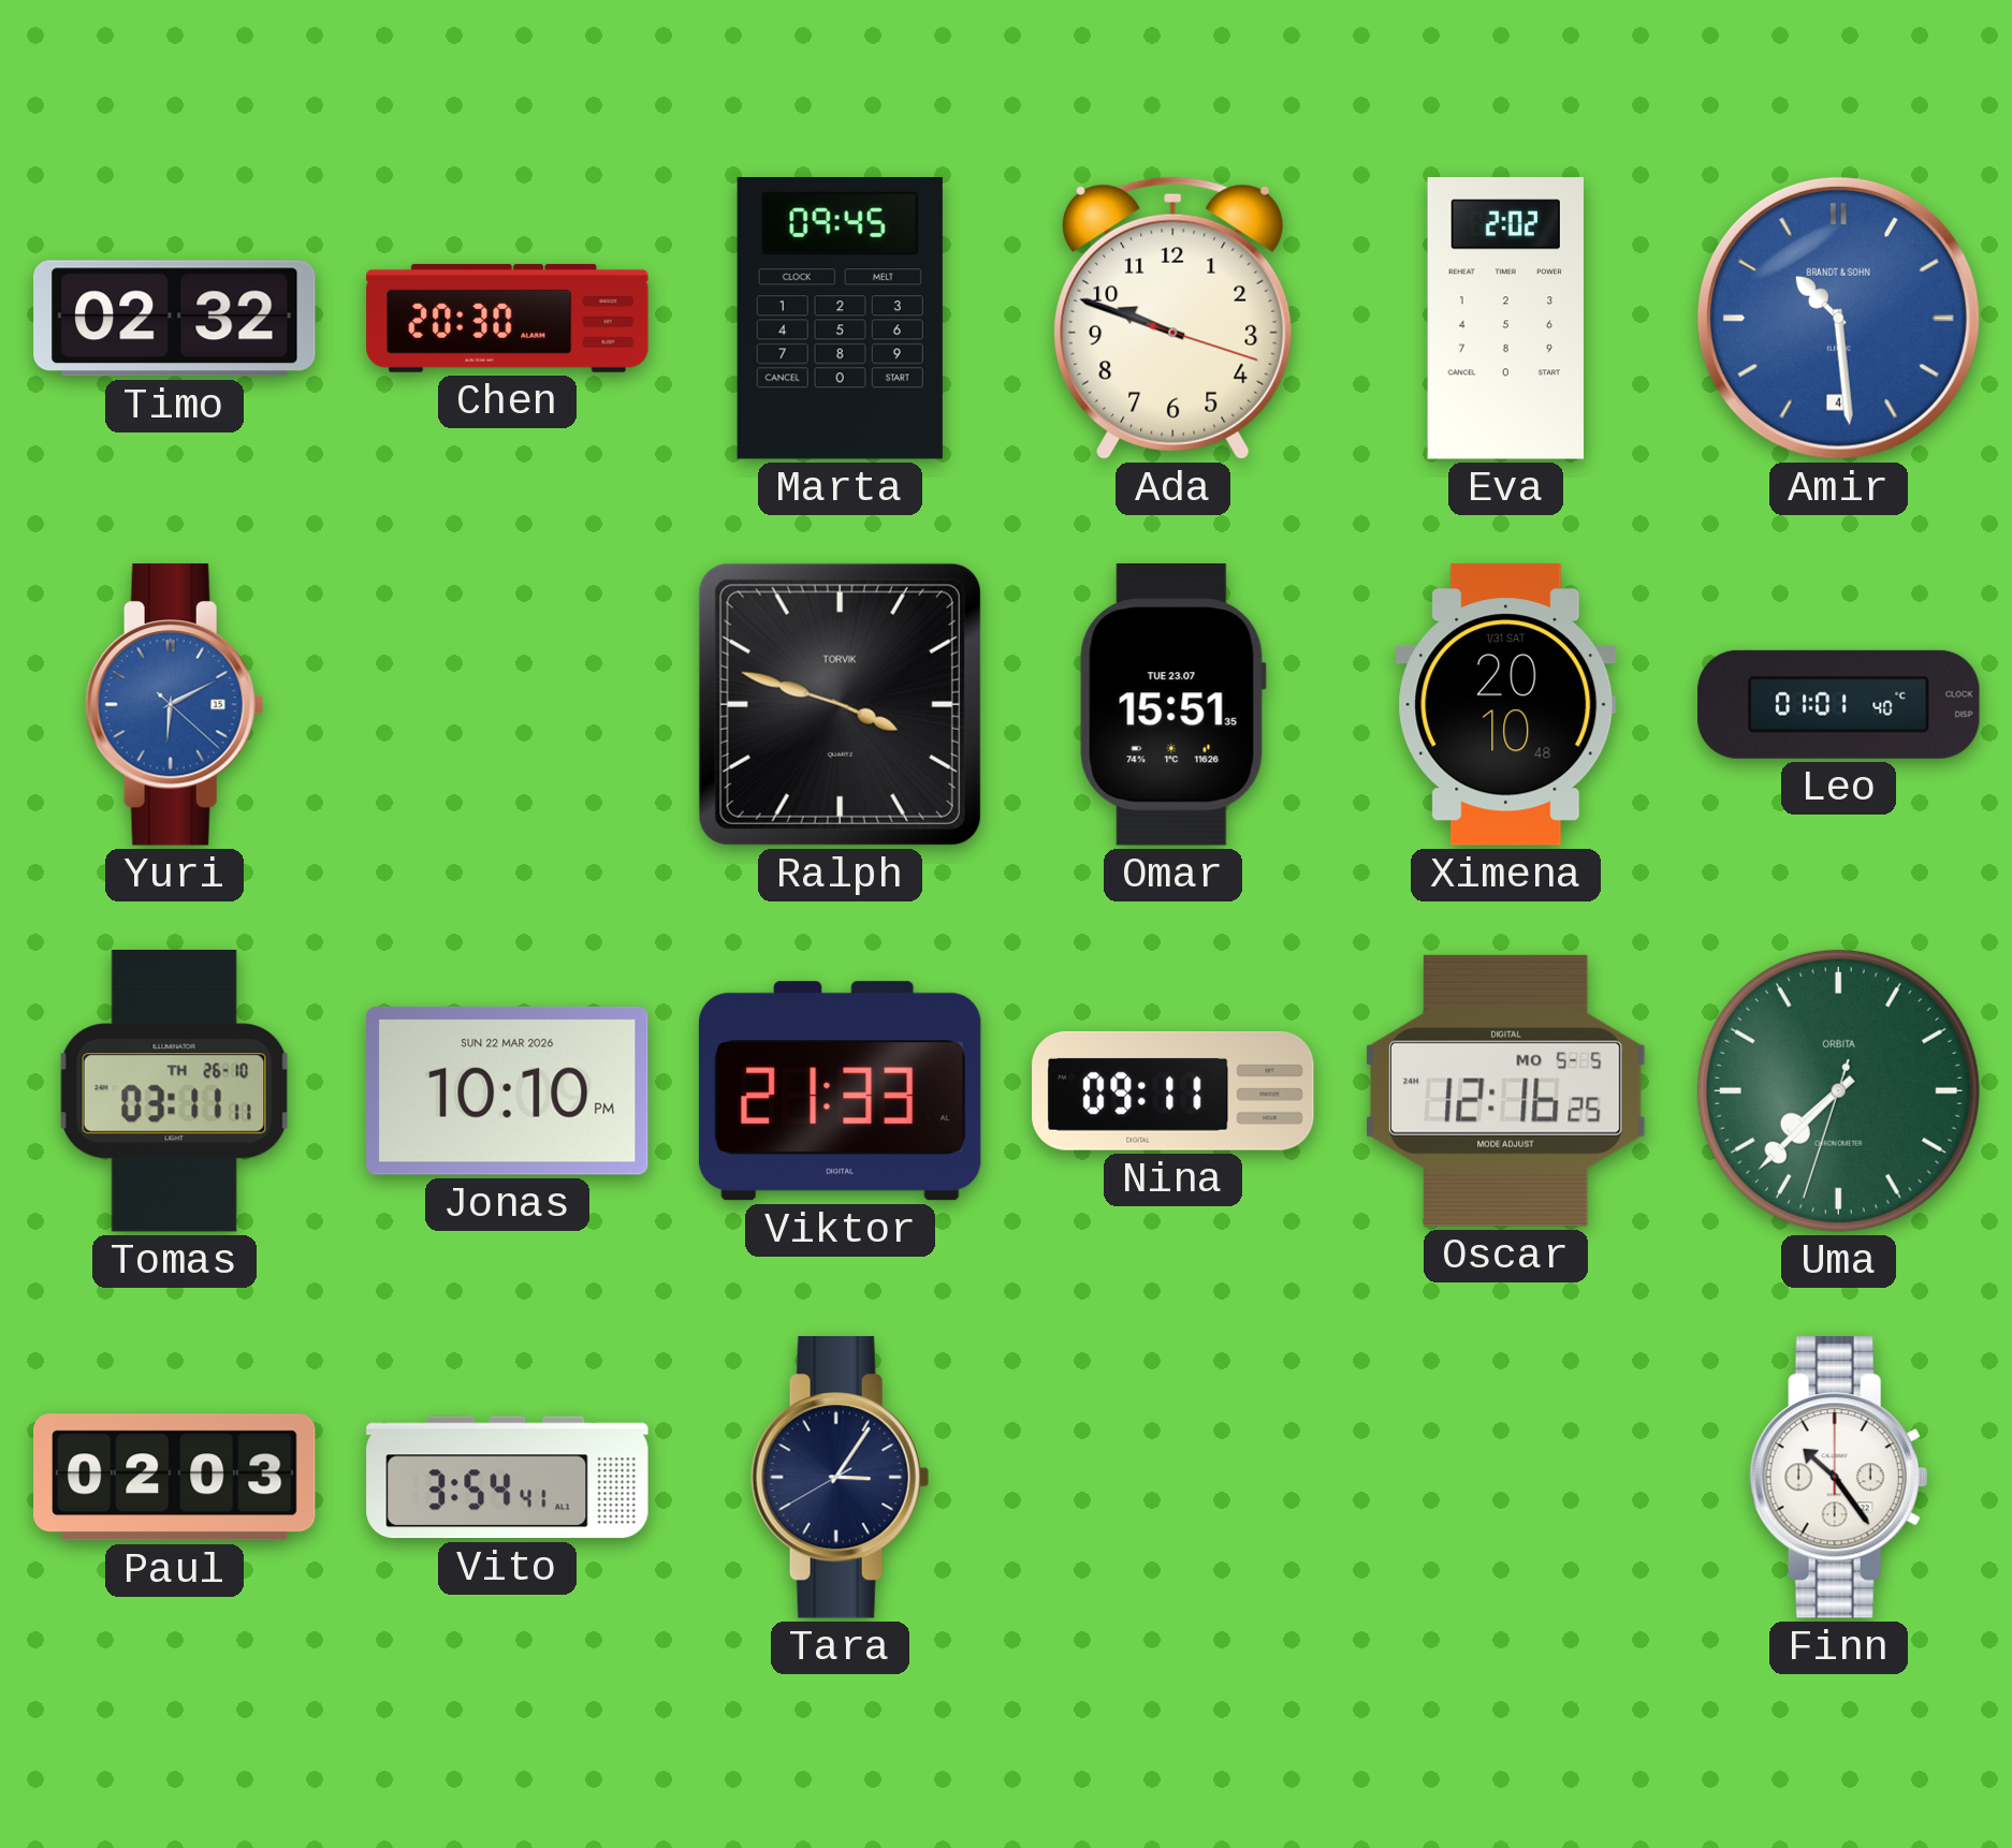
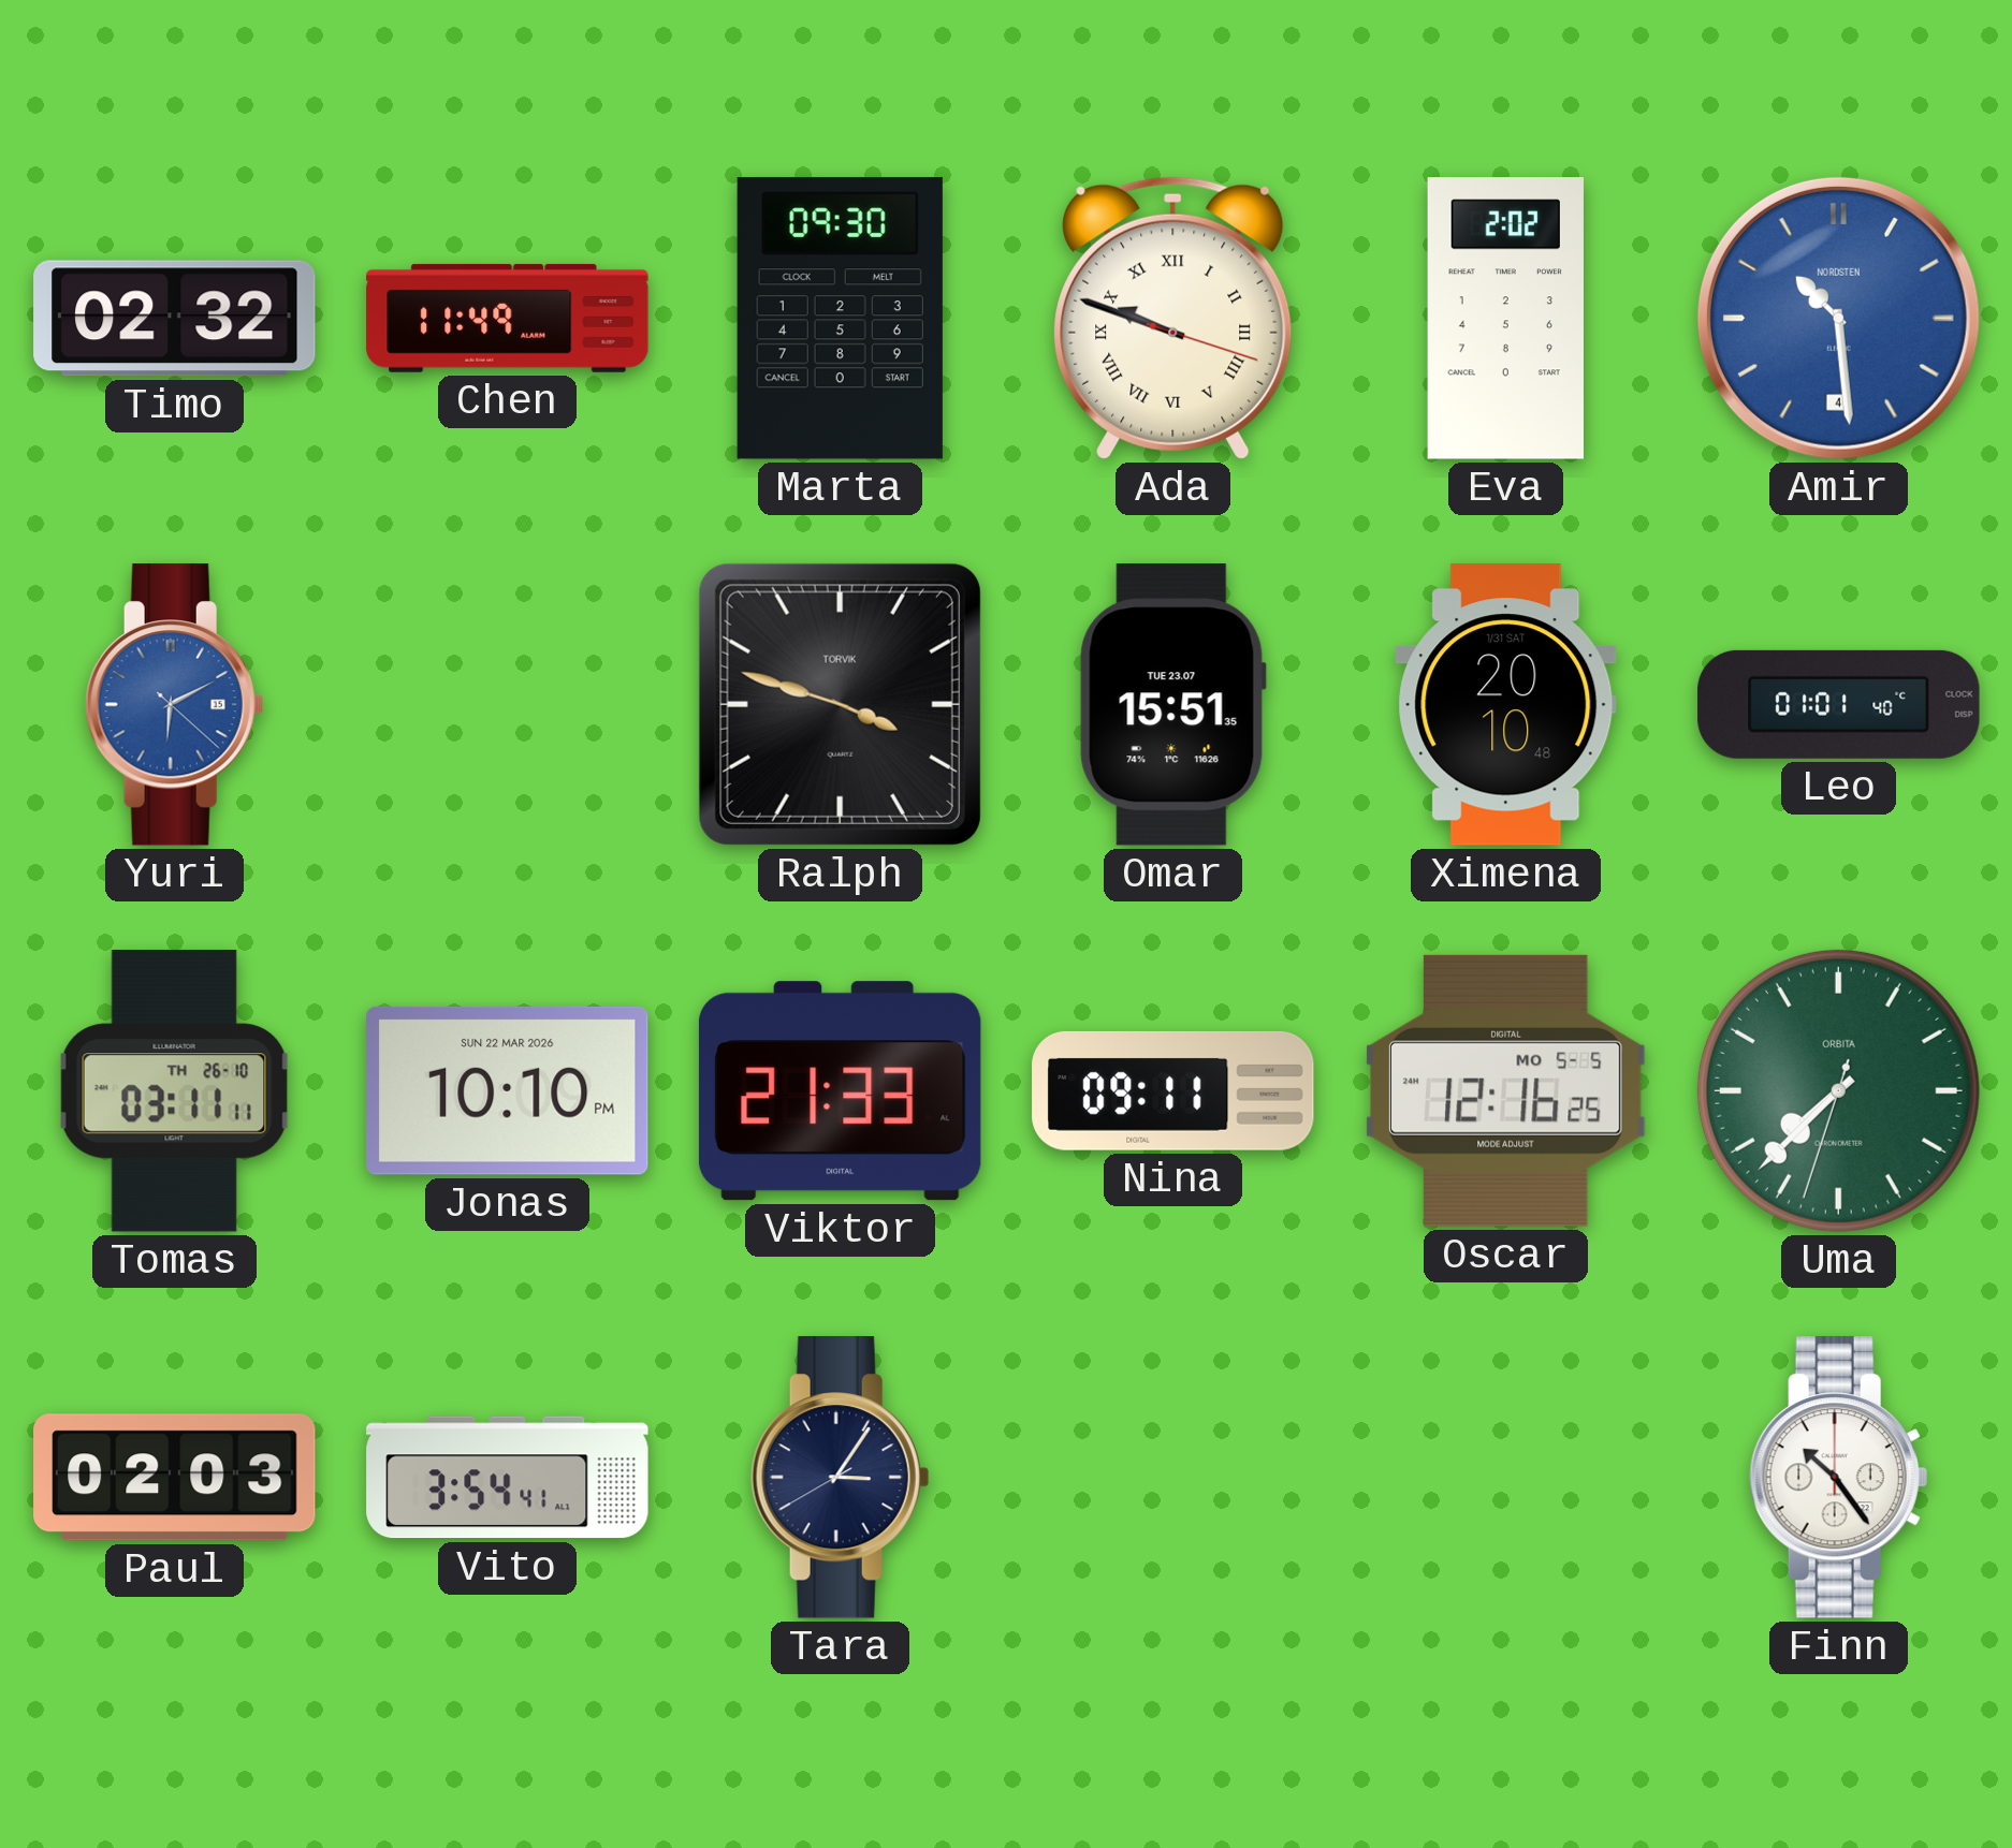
Chen: 20:30 -> 11:49 (508, 318)
Marta: 09:45 -> 09:30 (840, 319)
Ada numerals: Arabic -> Roman (1173, 318)
Amir brand: BRANDT & SOHN -> NORDSTEN (1838, 318)
